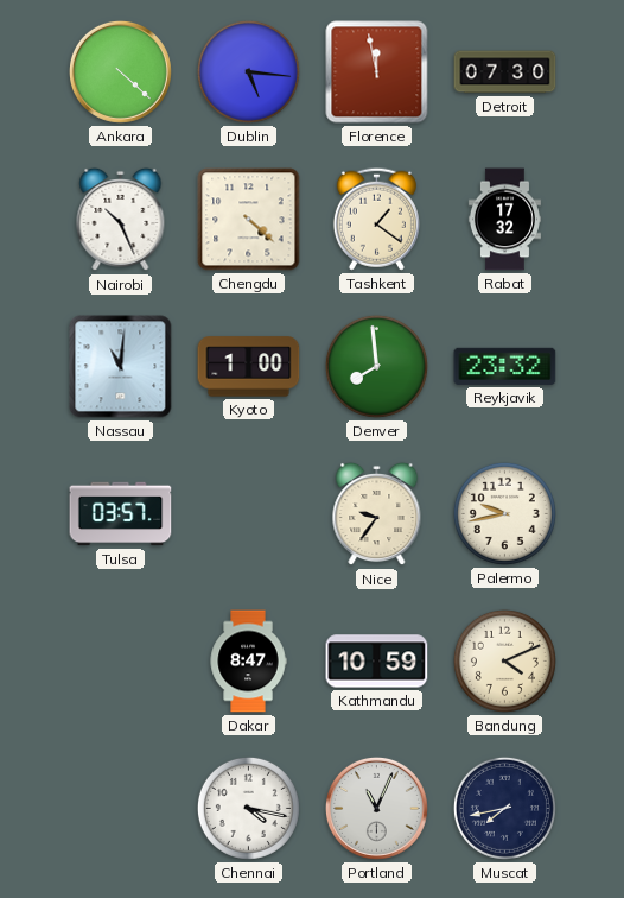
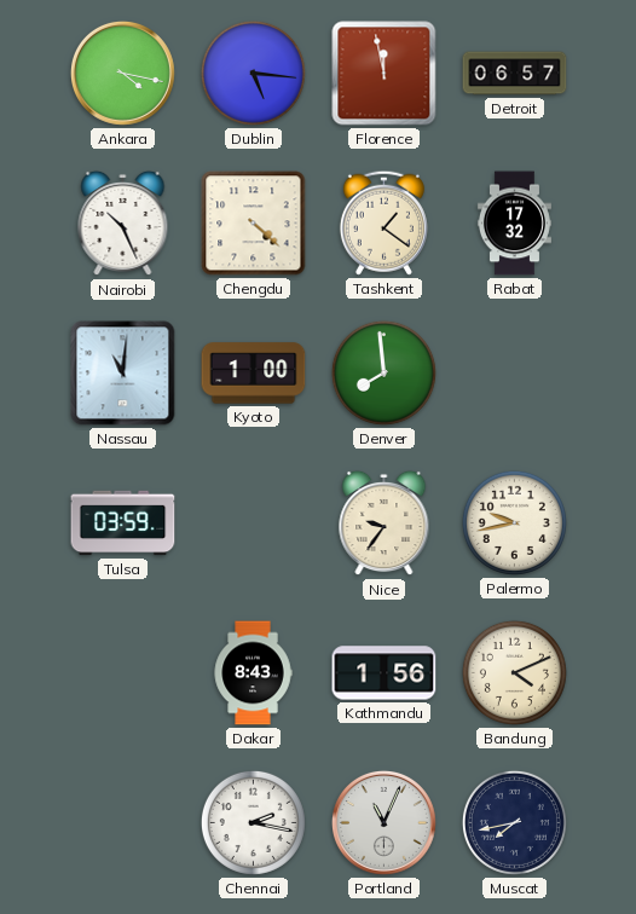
Ankara: 4:22 -> 4:17 (122, 73)
Detroit: 07:30 -> 06:57 (515, 74)
Reykjavik: 23:32 -> none (505, 366)
Tulsa: 03:57 -> 03:59 (123, 523)
Dakar: 8:47 -> 8:43 (253, 673)
Kathmandu: 10:59 -> 1:56 (385, 673)
Chennai: 4:17 -> 2:17 (253, 822)
